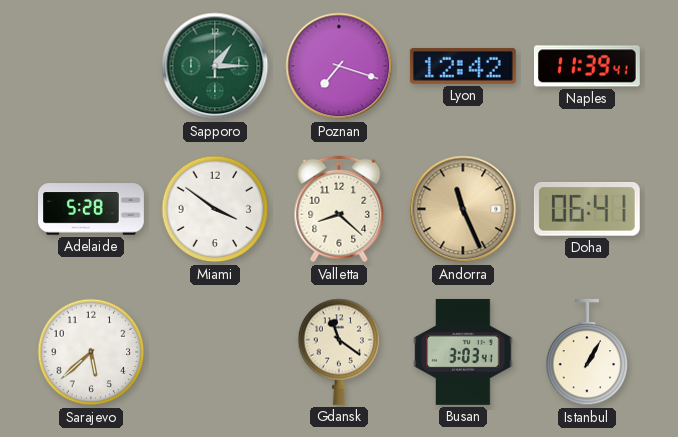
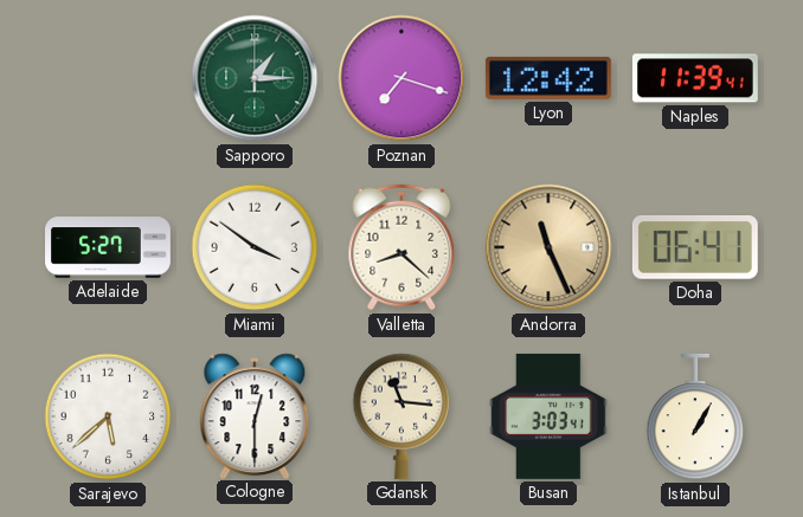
Adelaide: 5:28 -> 5:27 (109, 247)
Cologne: none -> 12:30 (255, 415)
Gdansk: 11:21 -> 11:16 (402, 416)
